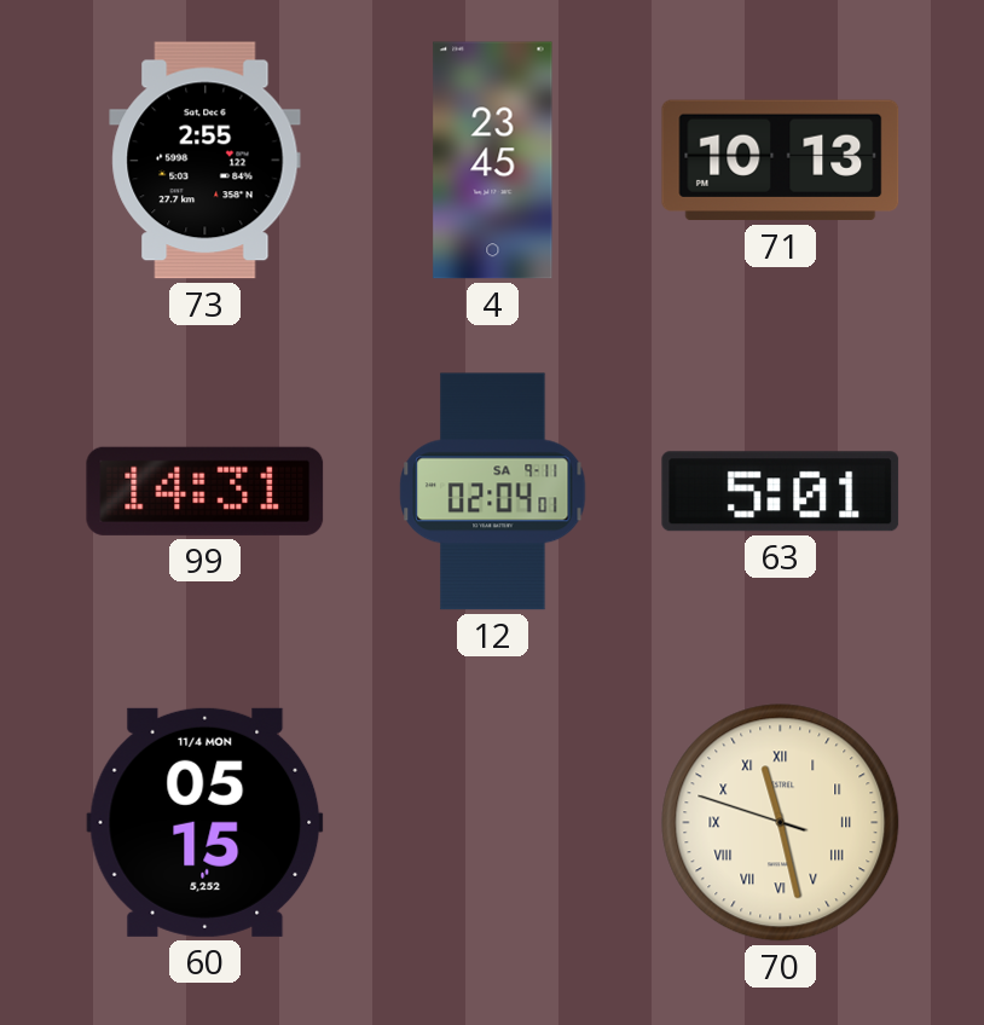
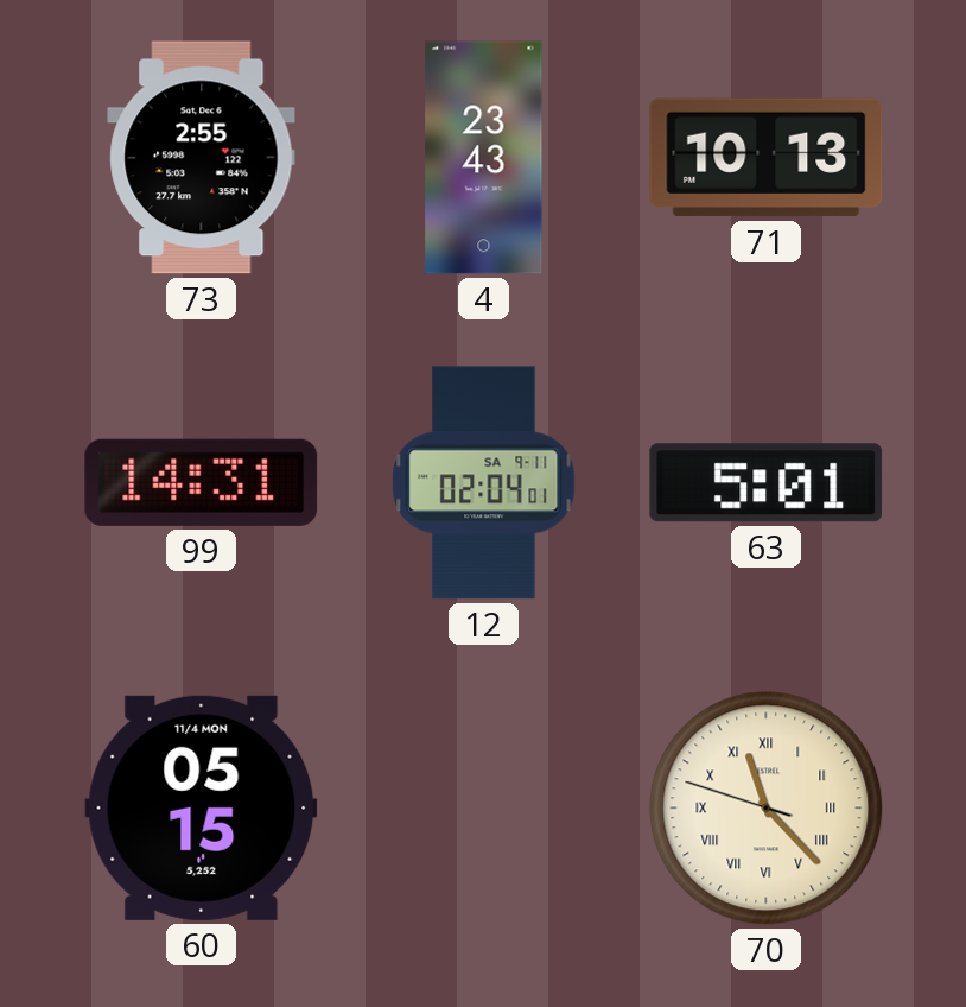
4: 23:45 -> 23:43 (484, 158)
70: 11:27 -> 11:22 (767, 809)
